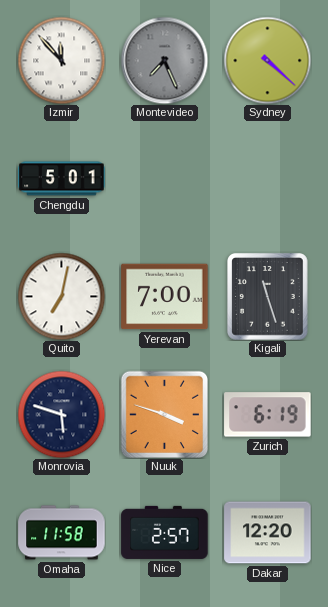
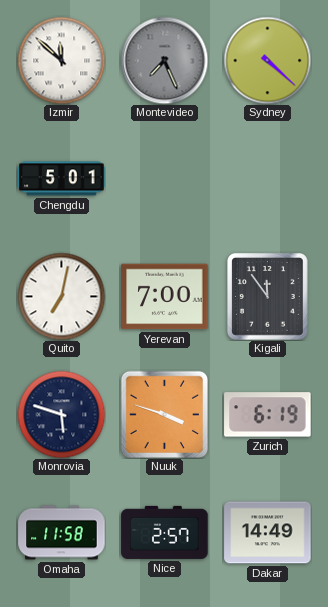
Izmir: 11:53 -> 11:52 (61, 60)
Kigali: 11:27 -> 11:54 (268, 297)
Dakar: 12:20 -> 14:49 (268, 533)
